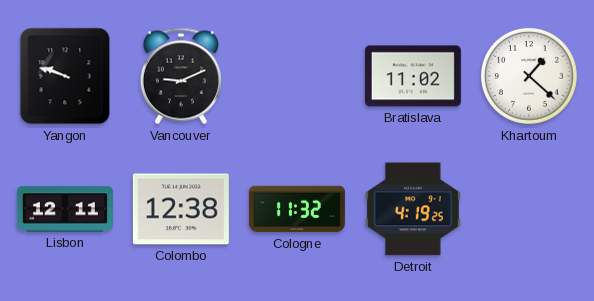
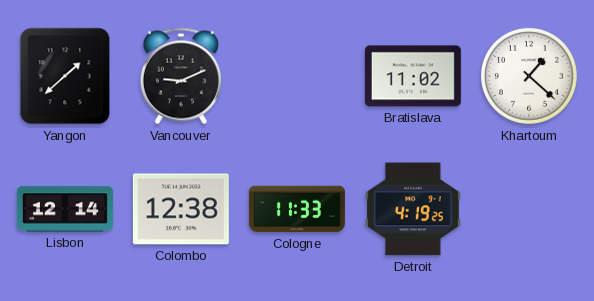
Yangon: 9:48 -> 1:38 (65, 76)
Lisbon: 12:11 -> 12:14 (65, 209)
Cologne: 11:32 -> 11:33 (297, 209)
